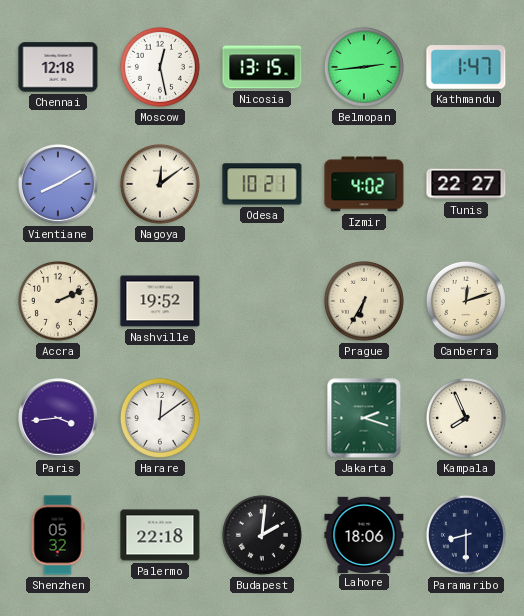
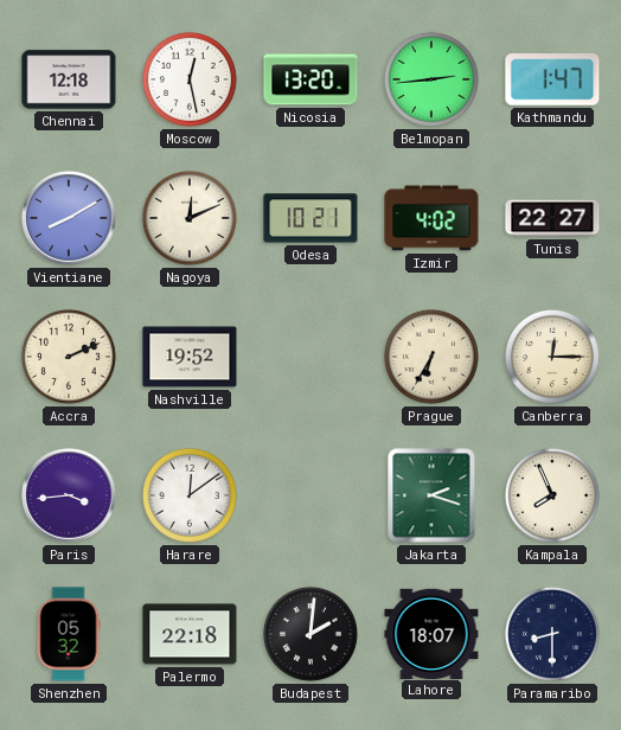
Nicosia: 13:15 -> 13:20 (310, 79)
Nagoya: 12:09 -> 12:11 (190, 218)
Canberra: 12:12 -> 12:15 (552, 357)
Lahore: 18:06 -> 18:07 (431, 633)
